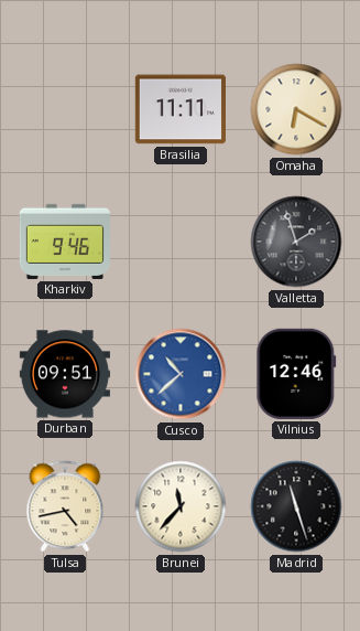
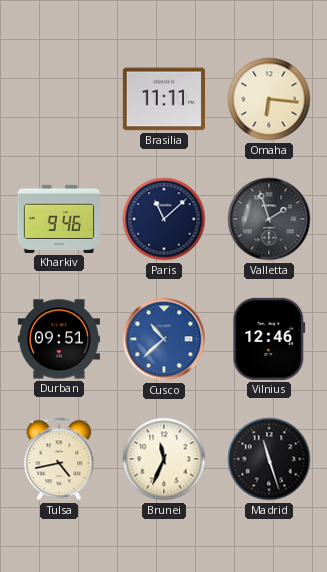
Omaha: 6:20 -> 6:16 (269, 99)
Paris: none -> 11:08 (164, 219)
Brunei: 11:37 -> 11:34 (164, 459)
